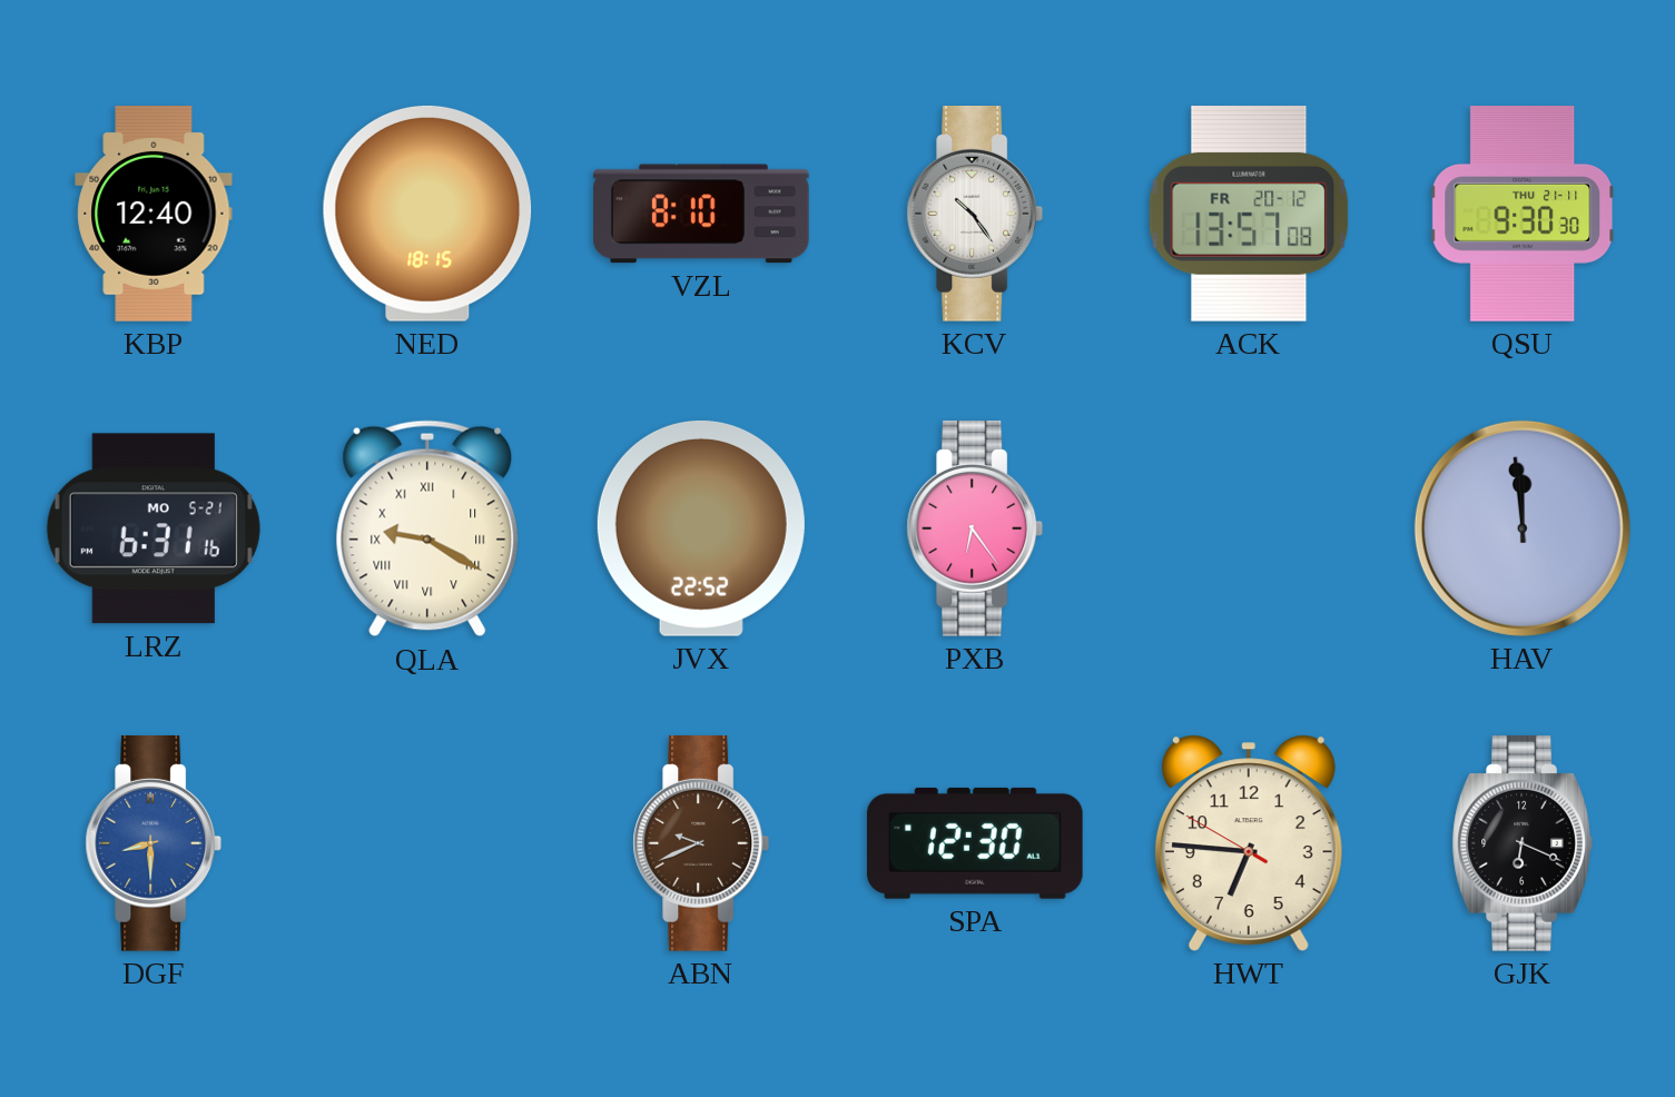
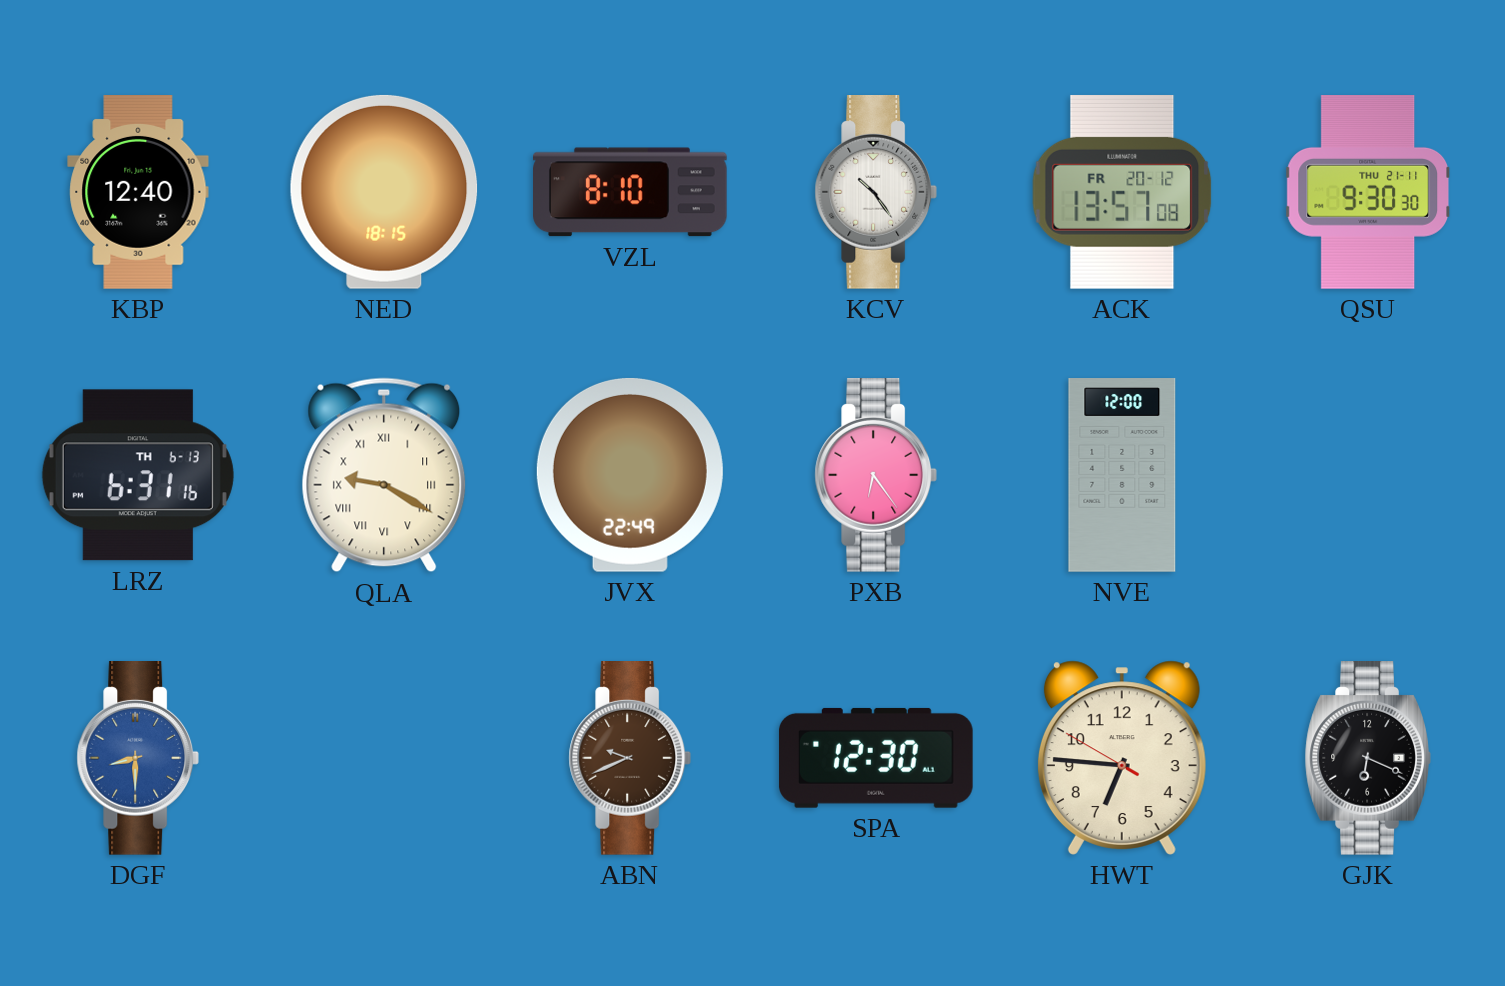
LRZ date: MO 5-21 -> TH 6-13 (138, 475)
JVX: 22:52 -> 22:49 (630, 475)
NVE: none -> 12:00 (1122, 475)
HAV: 11:59 -> none (1523, 528)
